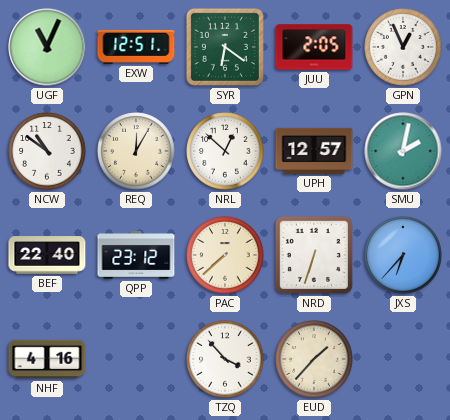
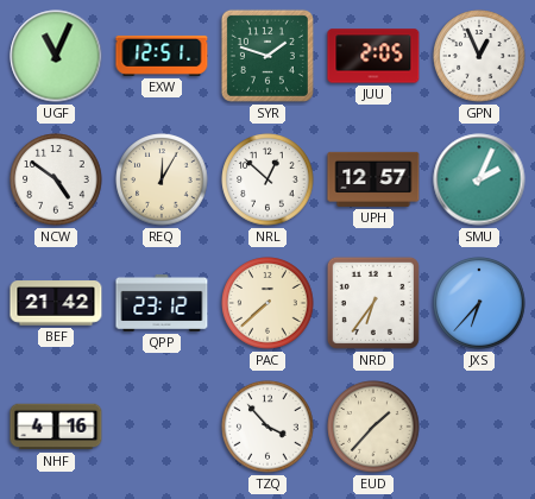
SYR: 6:21 -> 1:48 (267, 56)
NCW: 10:51 -> 4:51 (56, 179)
SMU: 2:02 -> 2:04 (479, 179)
BEF: 22:40 -> 21:42 (56, 303)
NRD: 6:33 -> 6:36 (373, 303)
